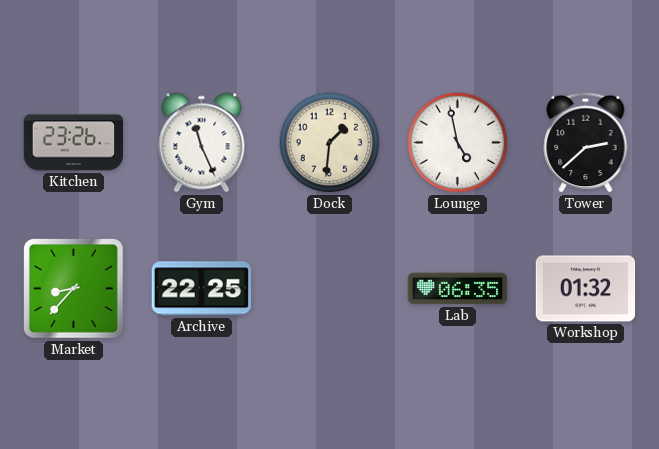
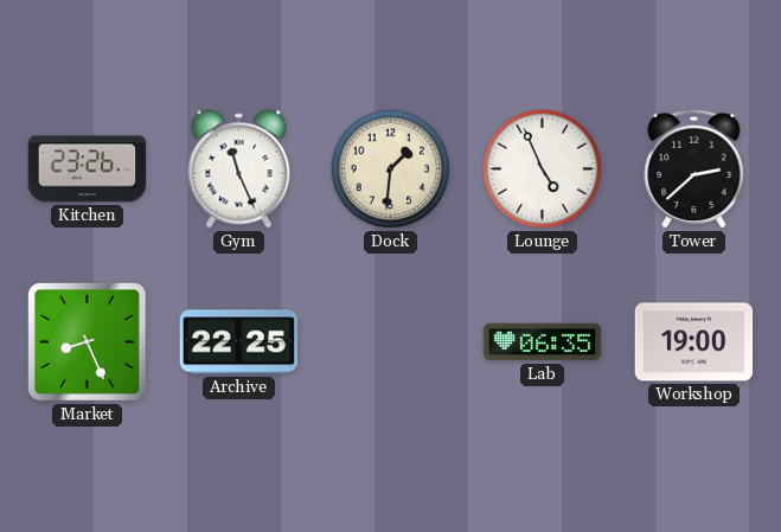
Lounge: 4:58 -> 4:56 (543, 169)
Market: 8:37 -> 8:26 (88, 342)
Workshop: 01:32 -> 19:00 (694, 342)
